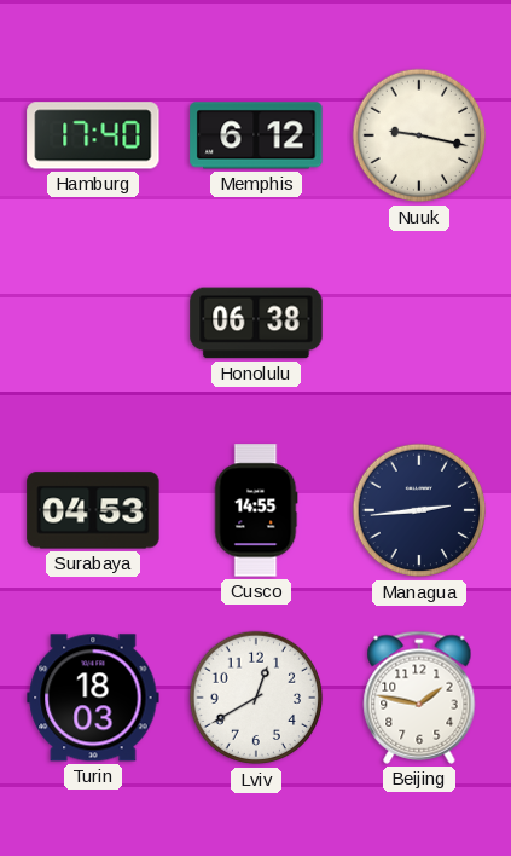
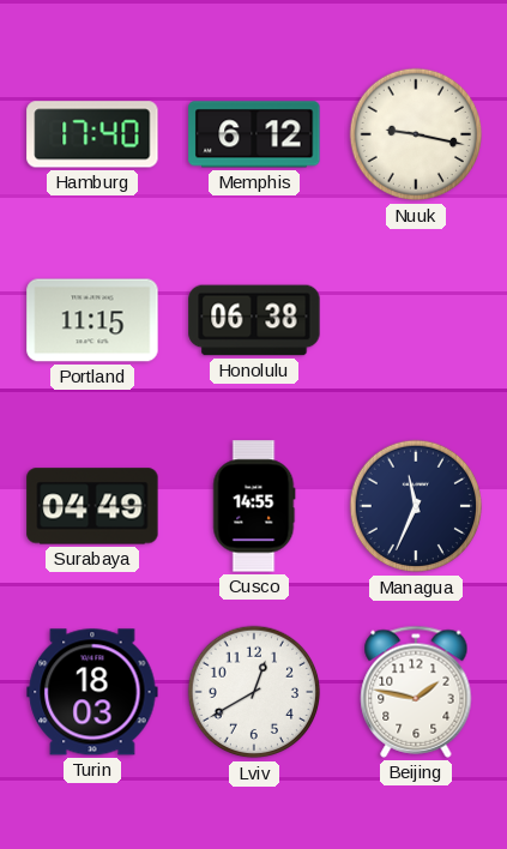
Portland: none -> 11:15 (92, 320)
Surabaya: 04:53 -> 04:49 (92, 506)
Managua: 2:44 -> 11:34 (416, 506)
